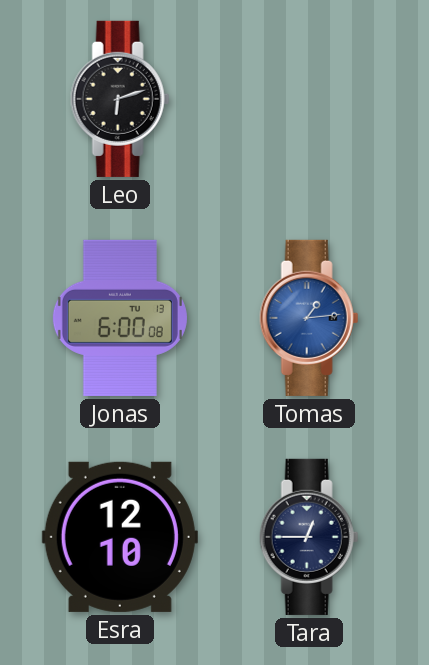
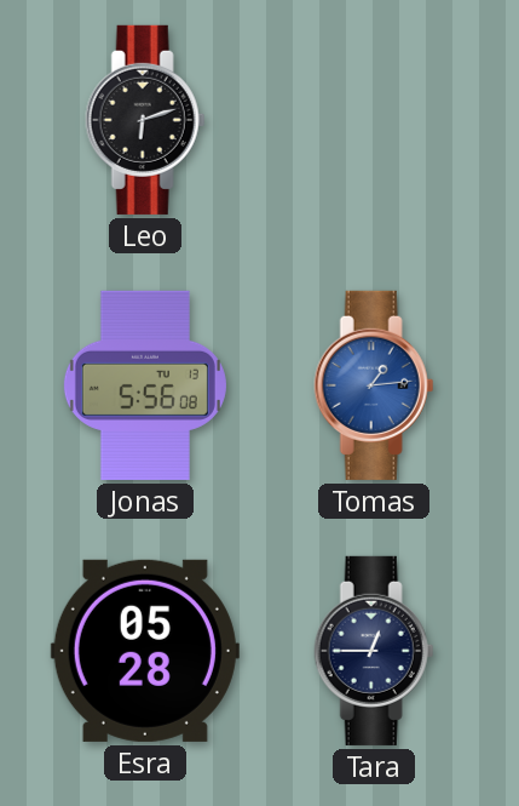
Jonas: 6:00 -> 5:56 (145, 385)
Esra: 12:10 -> 05:28 (145, 651)
